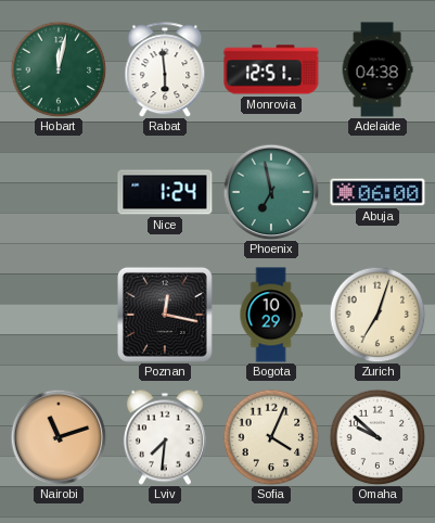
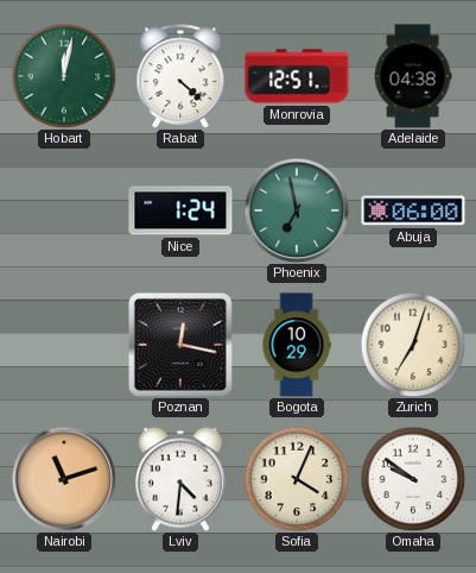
Rabat: 5:59 -> 4:22 (180, 76)
Lviv: 7:31 -> 4:31 (180, 479)
Omaha: 9:52 -> 9:51 (413, 479)
